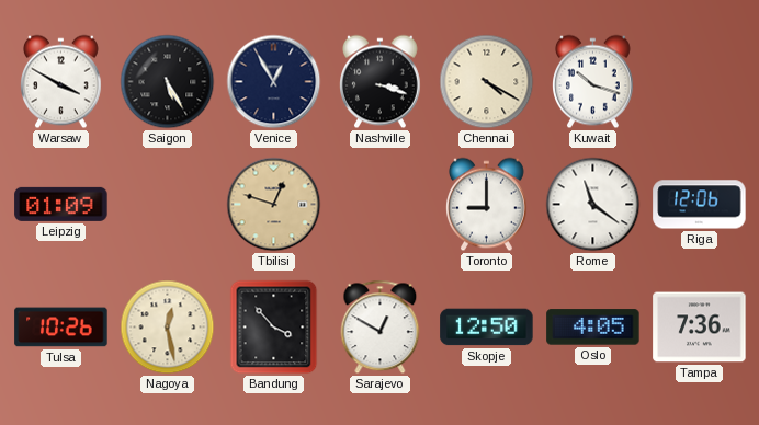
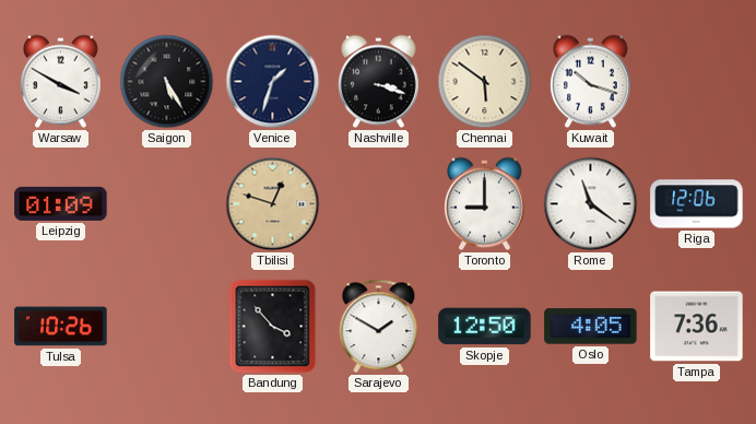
Venice: 12:55 -> 1:33 (273, 82)
Chennai: 4:20 -> 5:51 (485, 82)
Nagoya: 12:28 -> none (168, 328)
Sarajevo: 12:50 -> 1:50 (379, 327)
